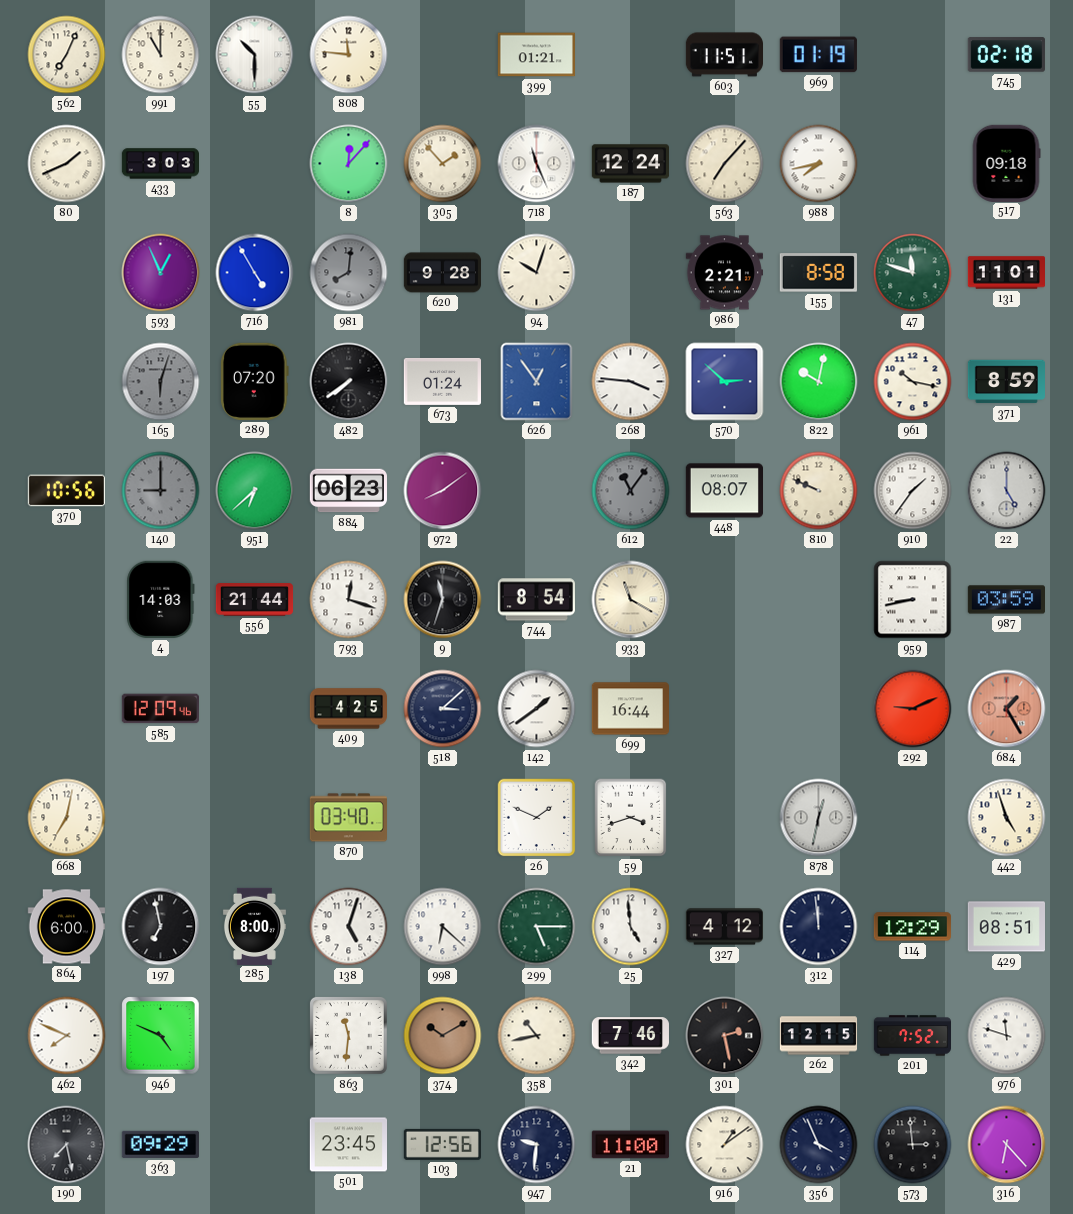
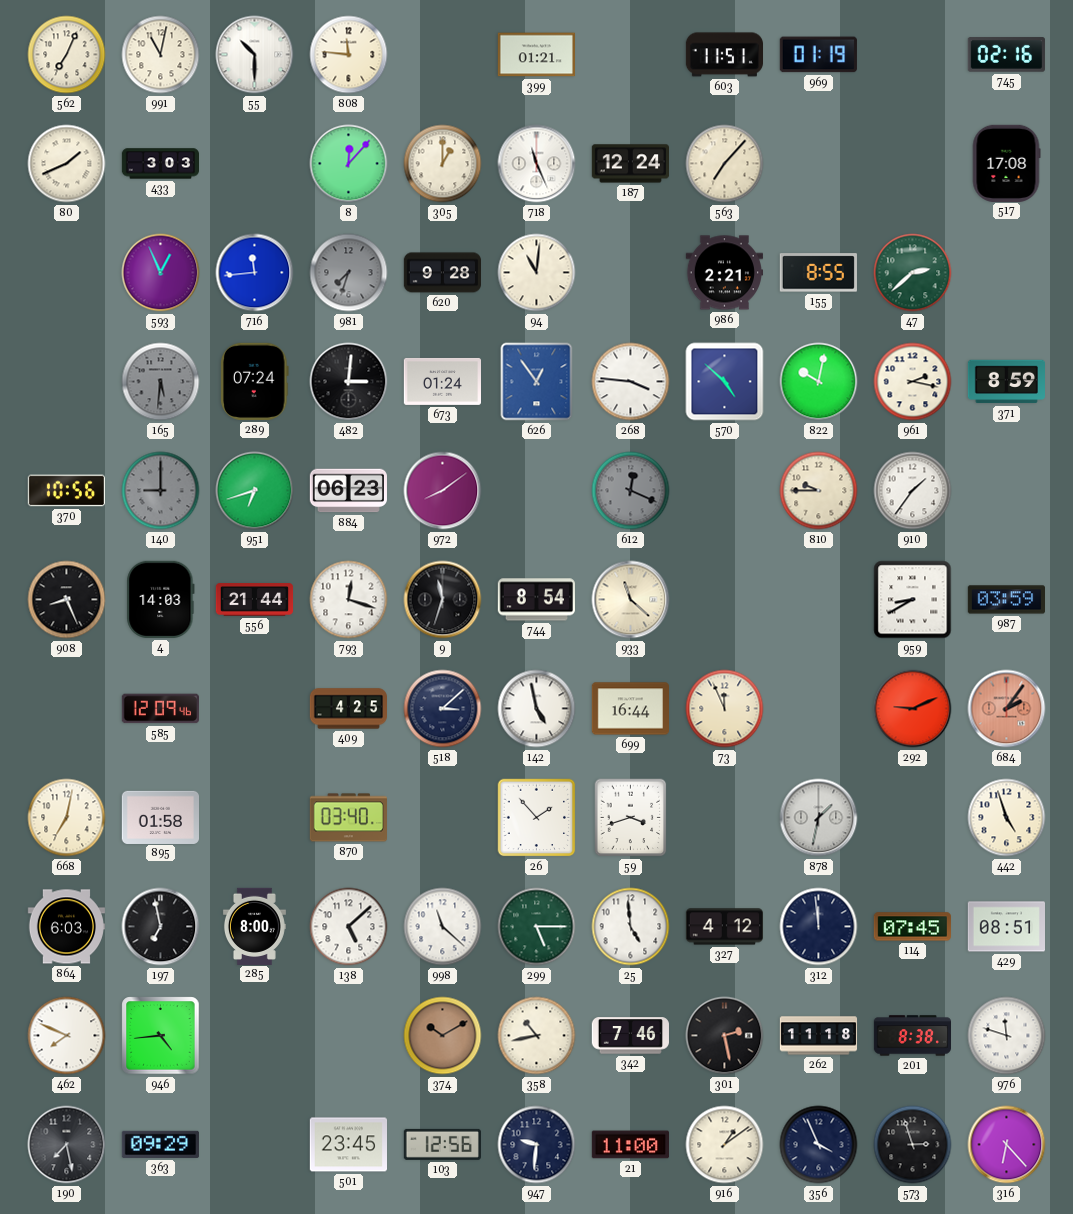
991: 11:00 -> 11:02 (161, 55)
745: 02:18 -> 02:16 (1006, 55)
305: 1:53 -> 1:00 (443, 164)
988: 7:43 -> none (819, 164)
517: 09:18 -> 17:08 (1006, 163)
716: 4:55 -> 11:44 (255, 273)
981: 8:01 -> 7:33 (349, 273)
94: 10:03 -> 11:01 (537, 273)
155: 8:58 -> 8:55 (818, 273)
47: 11:48 -> 2:38 (913, 273)
131: 11:01 -> none (1007, 273)
165: 6:03 -> 5:31 (161, 382)
289: 07:20 -> 07:24 (255, 381)
482: 7:39 -> 3:01 (349, 382)
570: 2:52 -> 4:52 (725, 382)
961: 10:17 -> 2:17 (913, 382)
951: 6:38 -> 6:42 (255, 491)
612: 11:06 -> 12:19 (631, 491)
448: 08:07 -> none (724, 491)
810: 9:49 -> 9:45 (819, 491)
22: 5:00 -> none (1007, 491)
908: none -> 8:26 (67, 600)
933: 11:20 -> 11:22 (631, 600)
959: 8:43 -> 8:40 (913, 600)
142: 1:39 -> 4:58 (537, 709)
73: none -> 11:56 (725, 709)
684: 1:25 -> 2:06 (1007, 709)
895: none -> 01:58 (160, 817)
26: 1:49 -> 1:53 (537, 818)
878: 12:32 -> 1:32 (819, 818)
864: 6:00 -> 6:03 (66, 927)
138: 5:03 -> 5:08 (349, 927)
998: 6:22 -> 11:22 (443, 927)
114: 12:29 -> 07:45 (912, 927)
946: 4:49 -> 4:44 (161, 1036)
863: 11:31 -> none (348, 1035)
262: 12:15 -> 11:18 (819, 1036)
201: 7:52 -> 8:38 (912, 1036)
573: 2:59 -> 2:57 (913, 1145)
